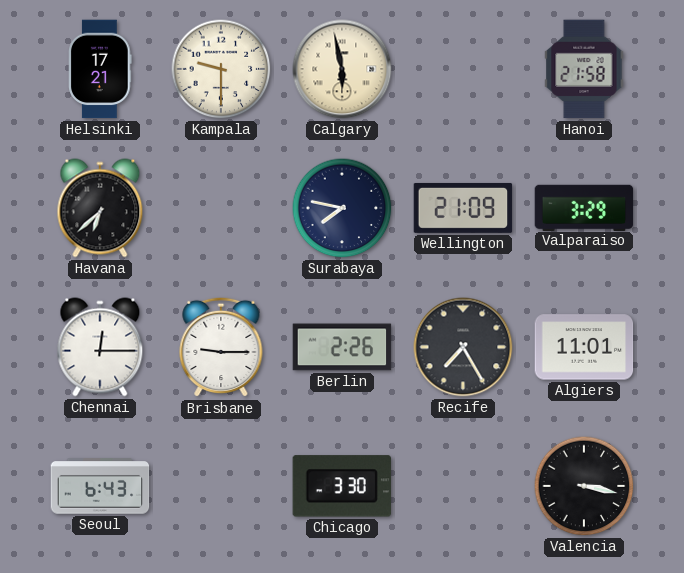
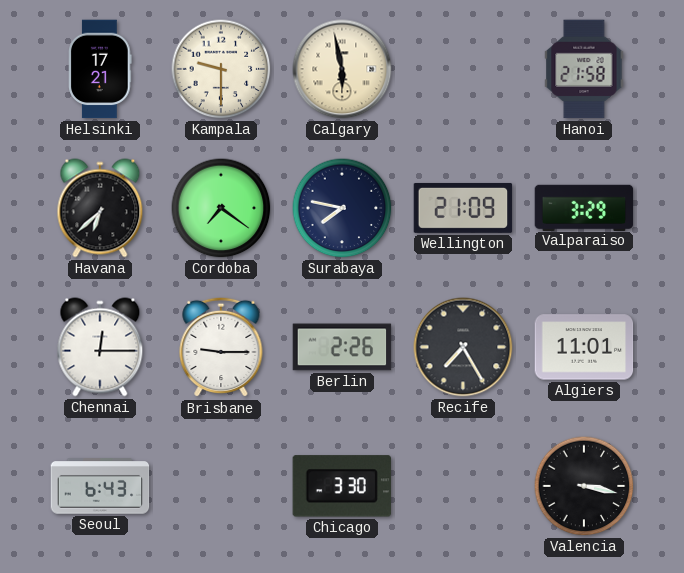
Cordoba: none -> 7:21 (221, 208)
